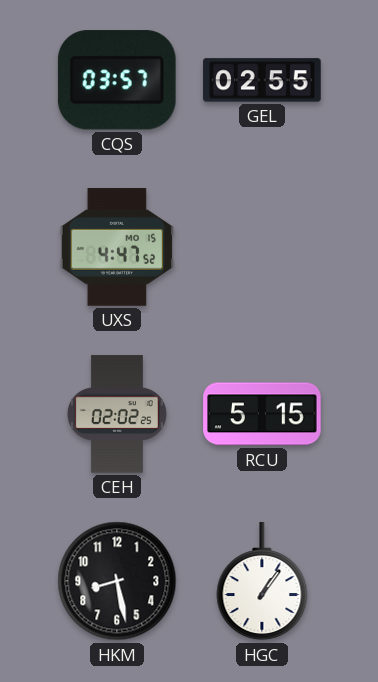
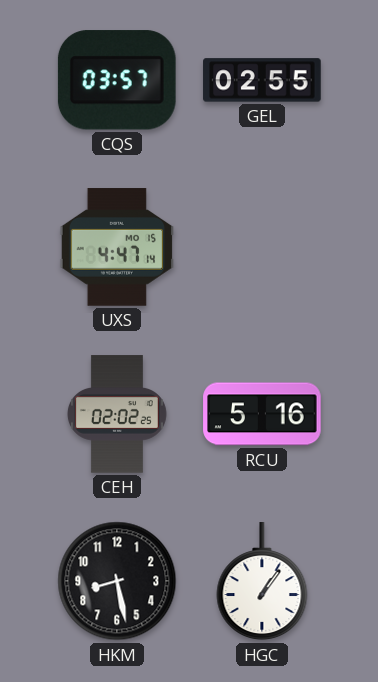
UXS: 4:47:52 -> 4:47:14 (117, 247)
RCU: 5:15 -> 5:16 (262, 414)
